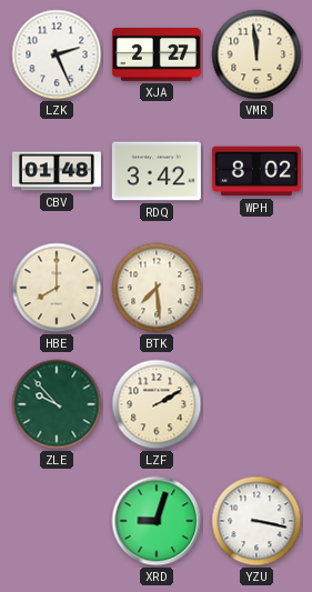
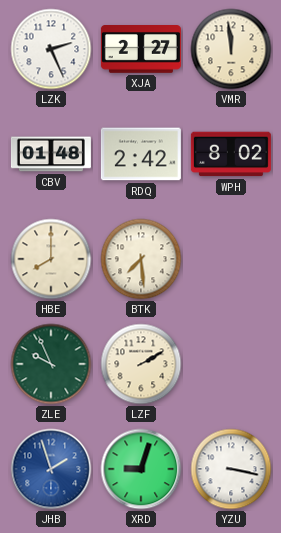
RDQ: 3:42 -> 2:42 (141, 154)
ZLE: 9:53 -> 9:56 (51, 364)
JHB: none -> 1:57 (51, 469)
